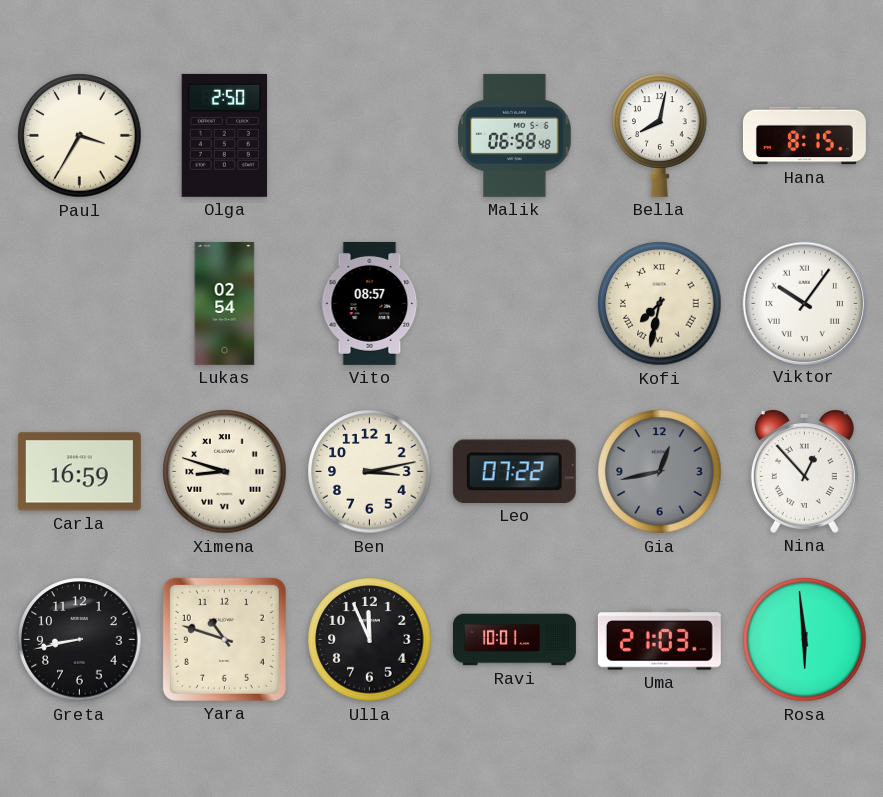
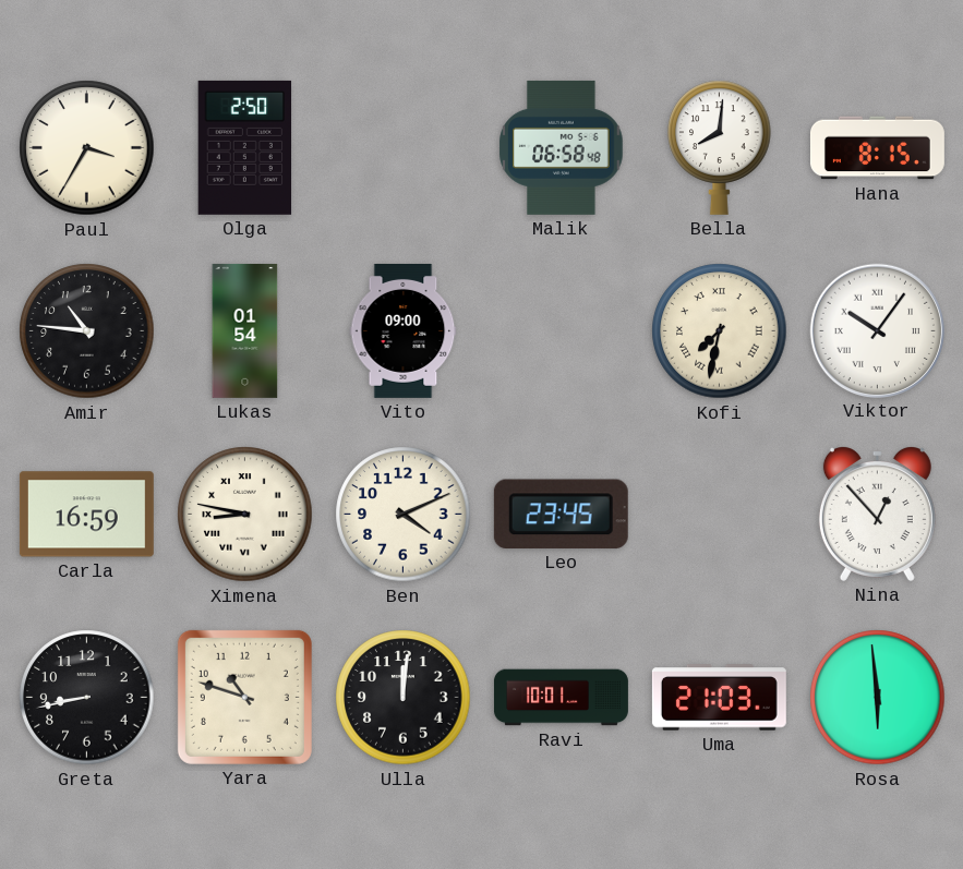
Bella: 8:02 -> 8:01 (720, 147)
Amir: none -> 10:46 (87, 331)
Lukas: 02:54 -> 01:54 (245, 330)
Vito: 08:57 -> 09:00 (404, 330)
Ximena: 8:48 -> 8:47 (245, 515)
Ben: 3:13 -> 4:11 (404, 515)
Leo: 07:22 -> 23:45 (561, 514)
Gia: 12:43 -> none (660, 472)
Ulla: 11:56 -> 12:01 (404, 698)
